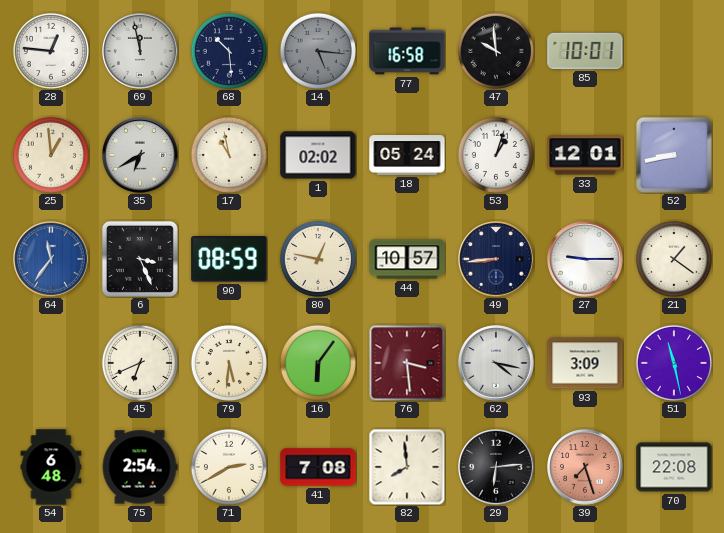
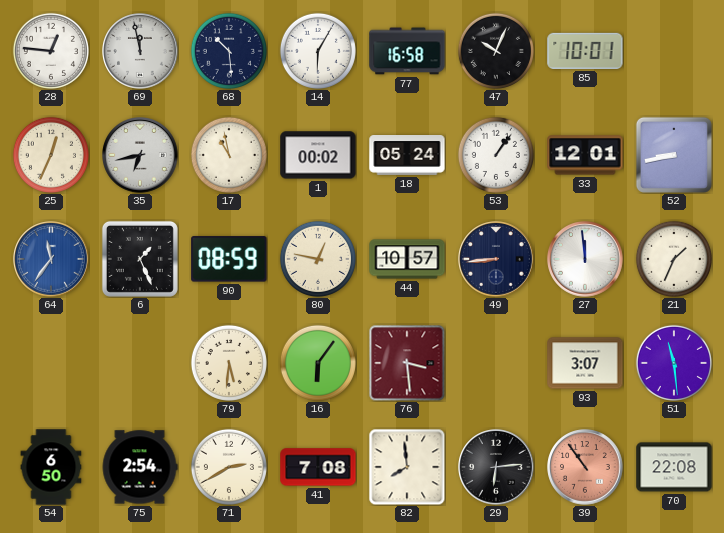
14: 5:16 -> 6:05 (318, 51)
14 dial: grey -> white (318, 51)
47: 9:59 -> 10:04 (496, 51)
25: 12:59 -> 12:34 (51, 155)
35: 6:40 -> 6:43 (140, 155)
1: 02:02 -> 00:02 (318, 155)
53: 1:03 -> 1:06 (496, 155)
6: 3:26 -> 1:26 (140, 259)
27: 9:15 -> 11:59 (585, 259)
21: 1:21 -> 1:34 (674, 259)
45: 6:41 -> none (140, 363)
62: 4:17 -> none (496, 363)
93: 3:09 -> 3:07 (585, 363)
51: 11:28 -> 11:29 (674, 363)
54: 6:48 -> 6:50 (51, 467)
39: 7:27 -> 10:54 (585, 467)
